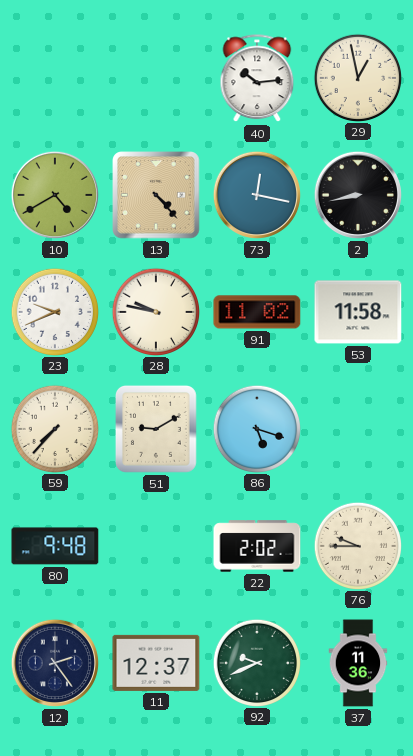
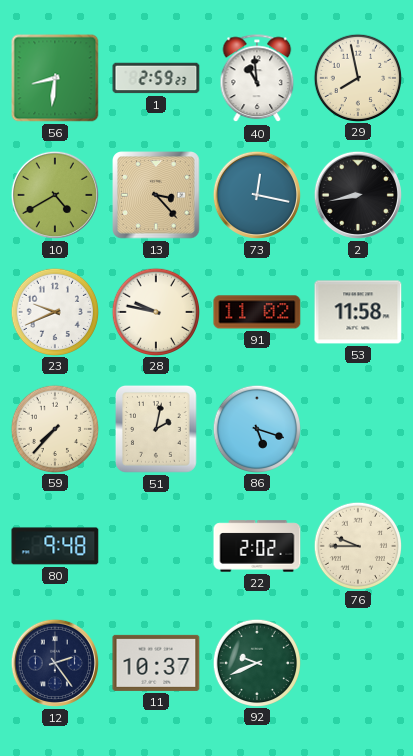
56: none -> 8:31 (55, 78)
1: none -> 2:59 (156, 78)
40: 10:14 -> 10:59 (257, 79)
29: 12:58 -> 7:58 (357, 77)
13: 4:23 -> 3:23 (156, 195)
51: 9:10 -> 2:02 (156, 429)
11: 12:37 -> 10:37 (156, 663)
37: 11:36 -> none (358, 663)
